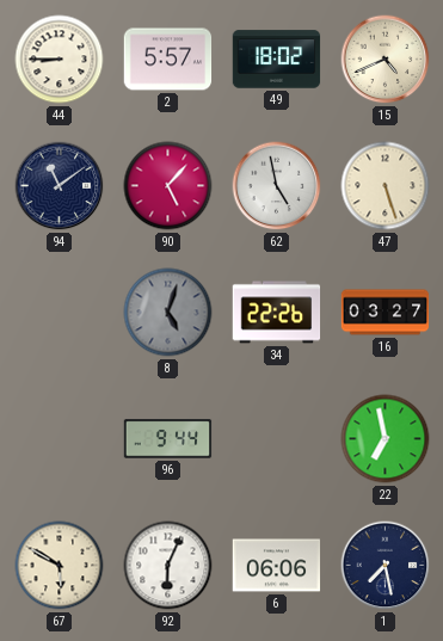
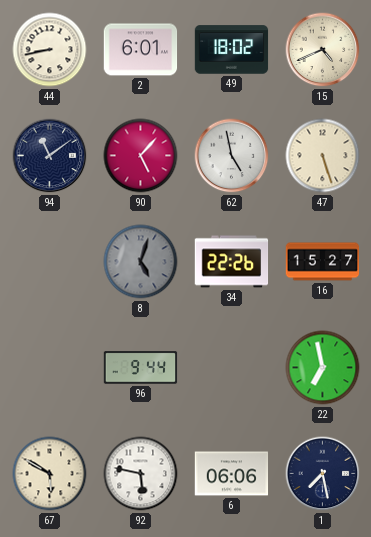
44: 8:45 -> 8:43 (50, 50)
2: 5:57 -> 6:01 (141, 50)
16: 03:27 -> 15:27 (323, 262)
92: 6:04 -> 5:47 (141, 474)
